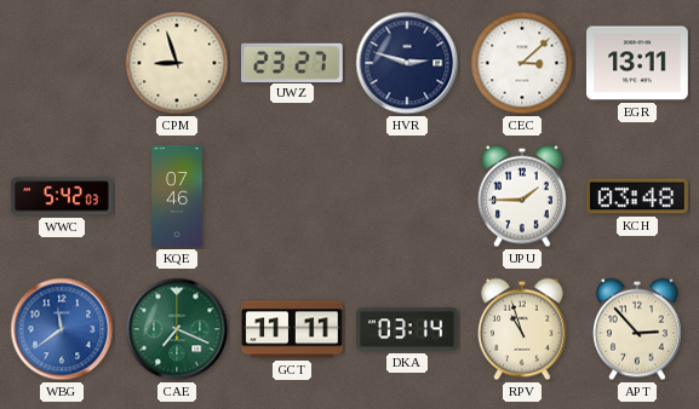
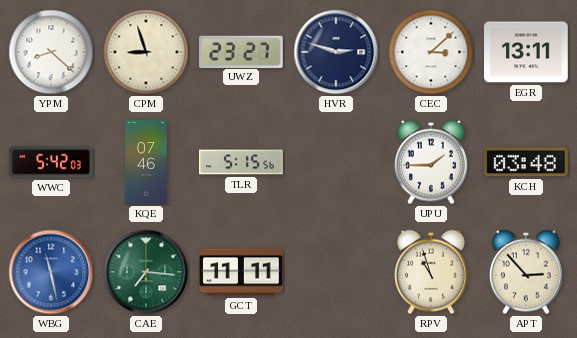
YPM: none -> 8:22 (51, 52)
TLR: none -> 5:15 (241, 162)
WBG: 11:39 -> 11:28 (51, 272)
CAE: 7:19 -> 7:16 (146, 272)
DKA: 03:14 -> none (407, 329)
